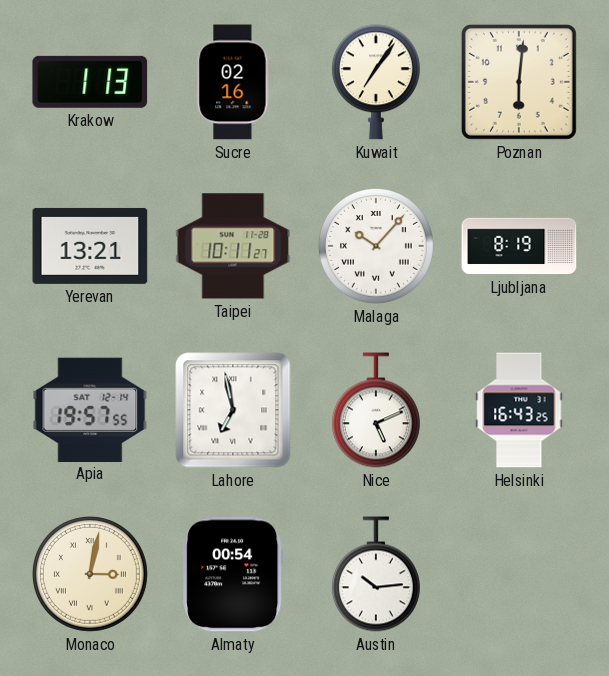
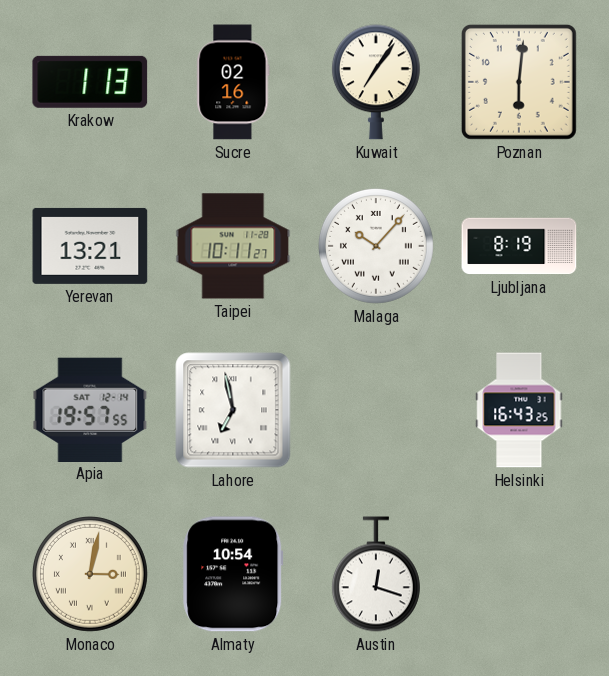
Nice: 5:11 -> none (376, 410)
Almaty: 00:54 -> 10:54 (233, 574)
Austin: 10:14 -> 12:18 (376, 574)
